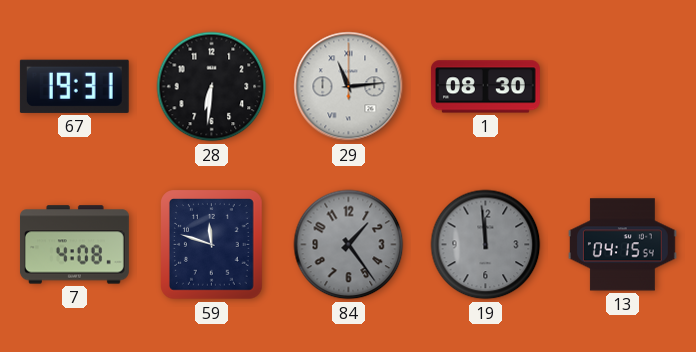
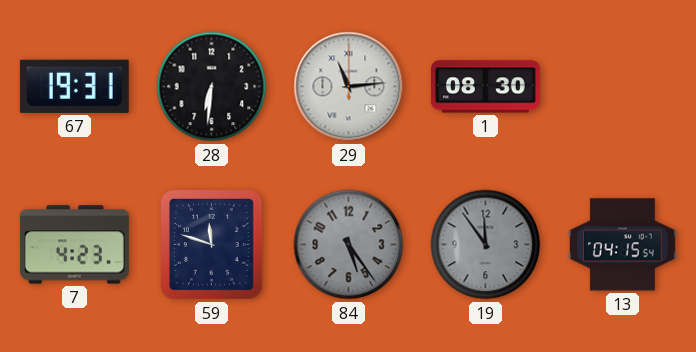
7: 4:08 -> 4:23 (74, 245)
84: 1:24 -> 5:24 (349, 245)
19: 11:59 -> 11:54 (486, 245)
